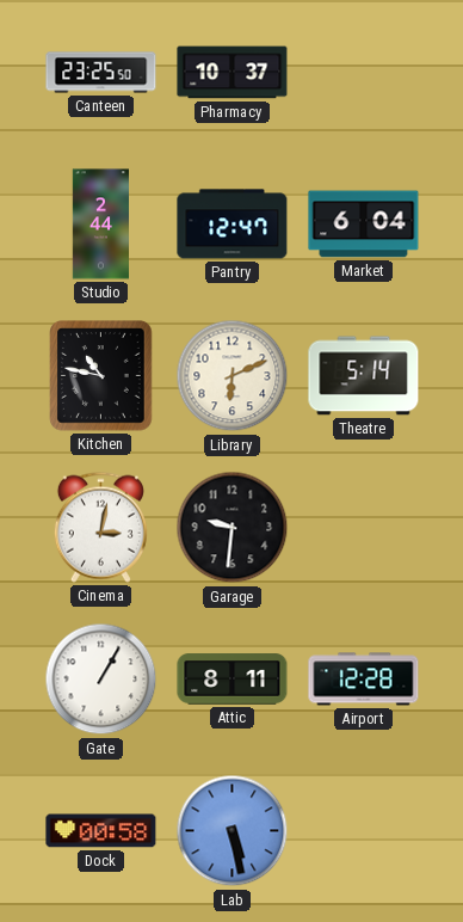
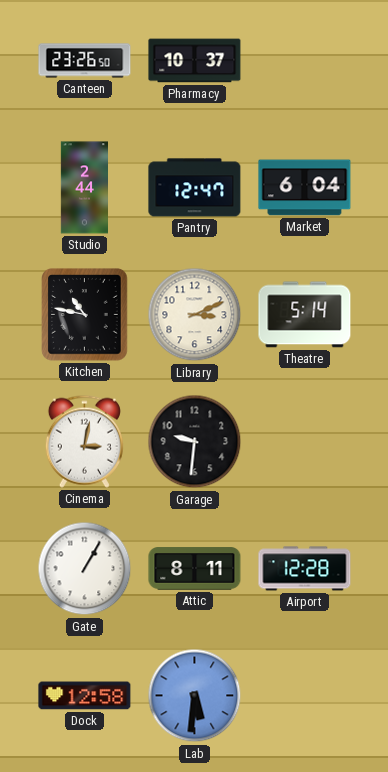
Canteen: 23:25 -> 23:26 (85, 61)
Library: 6:11 -> 3:11 (195, 315)
Dock: 00:58 -> 12:58 (85, 696)
Lab: 5:28 -> 5:31 (195, 696)
